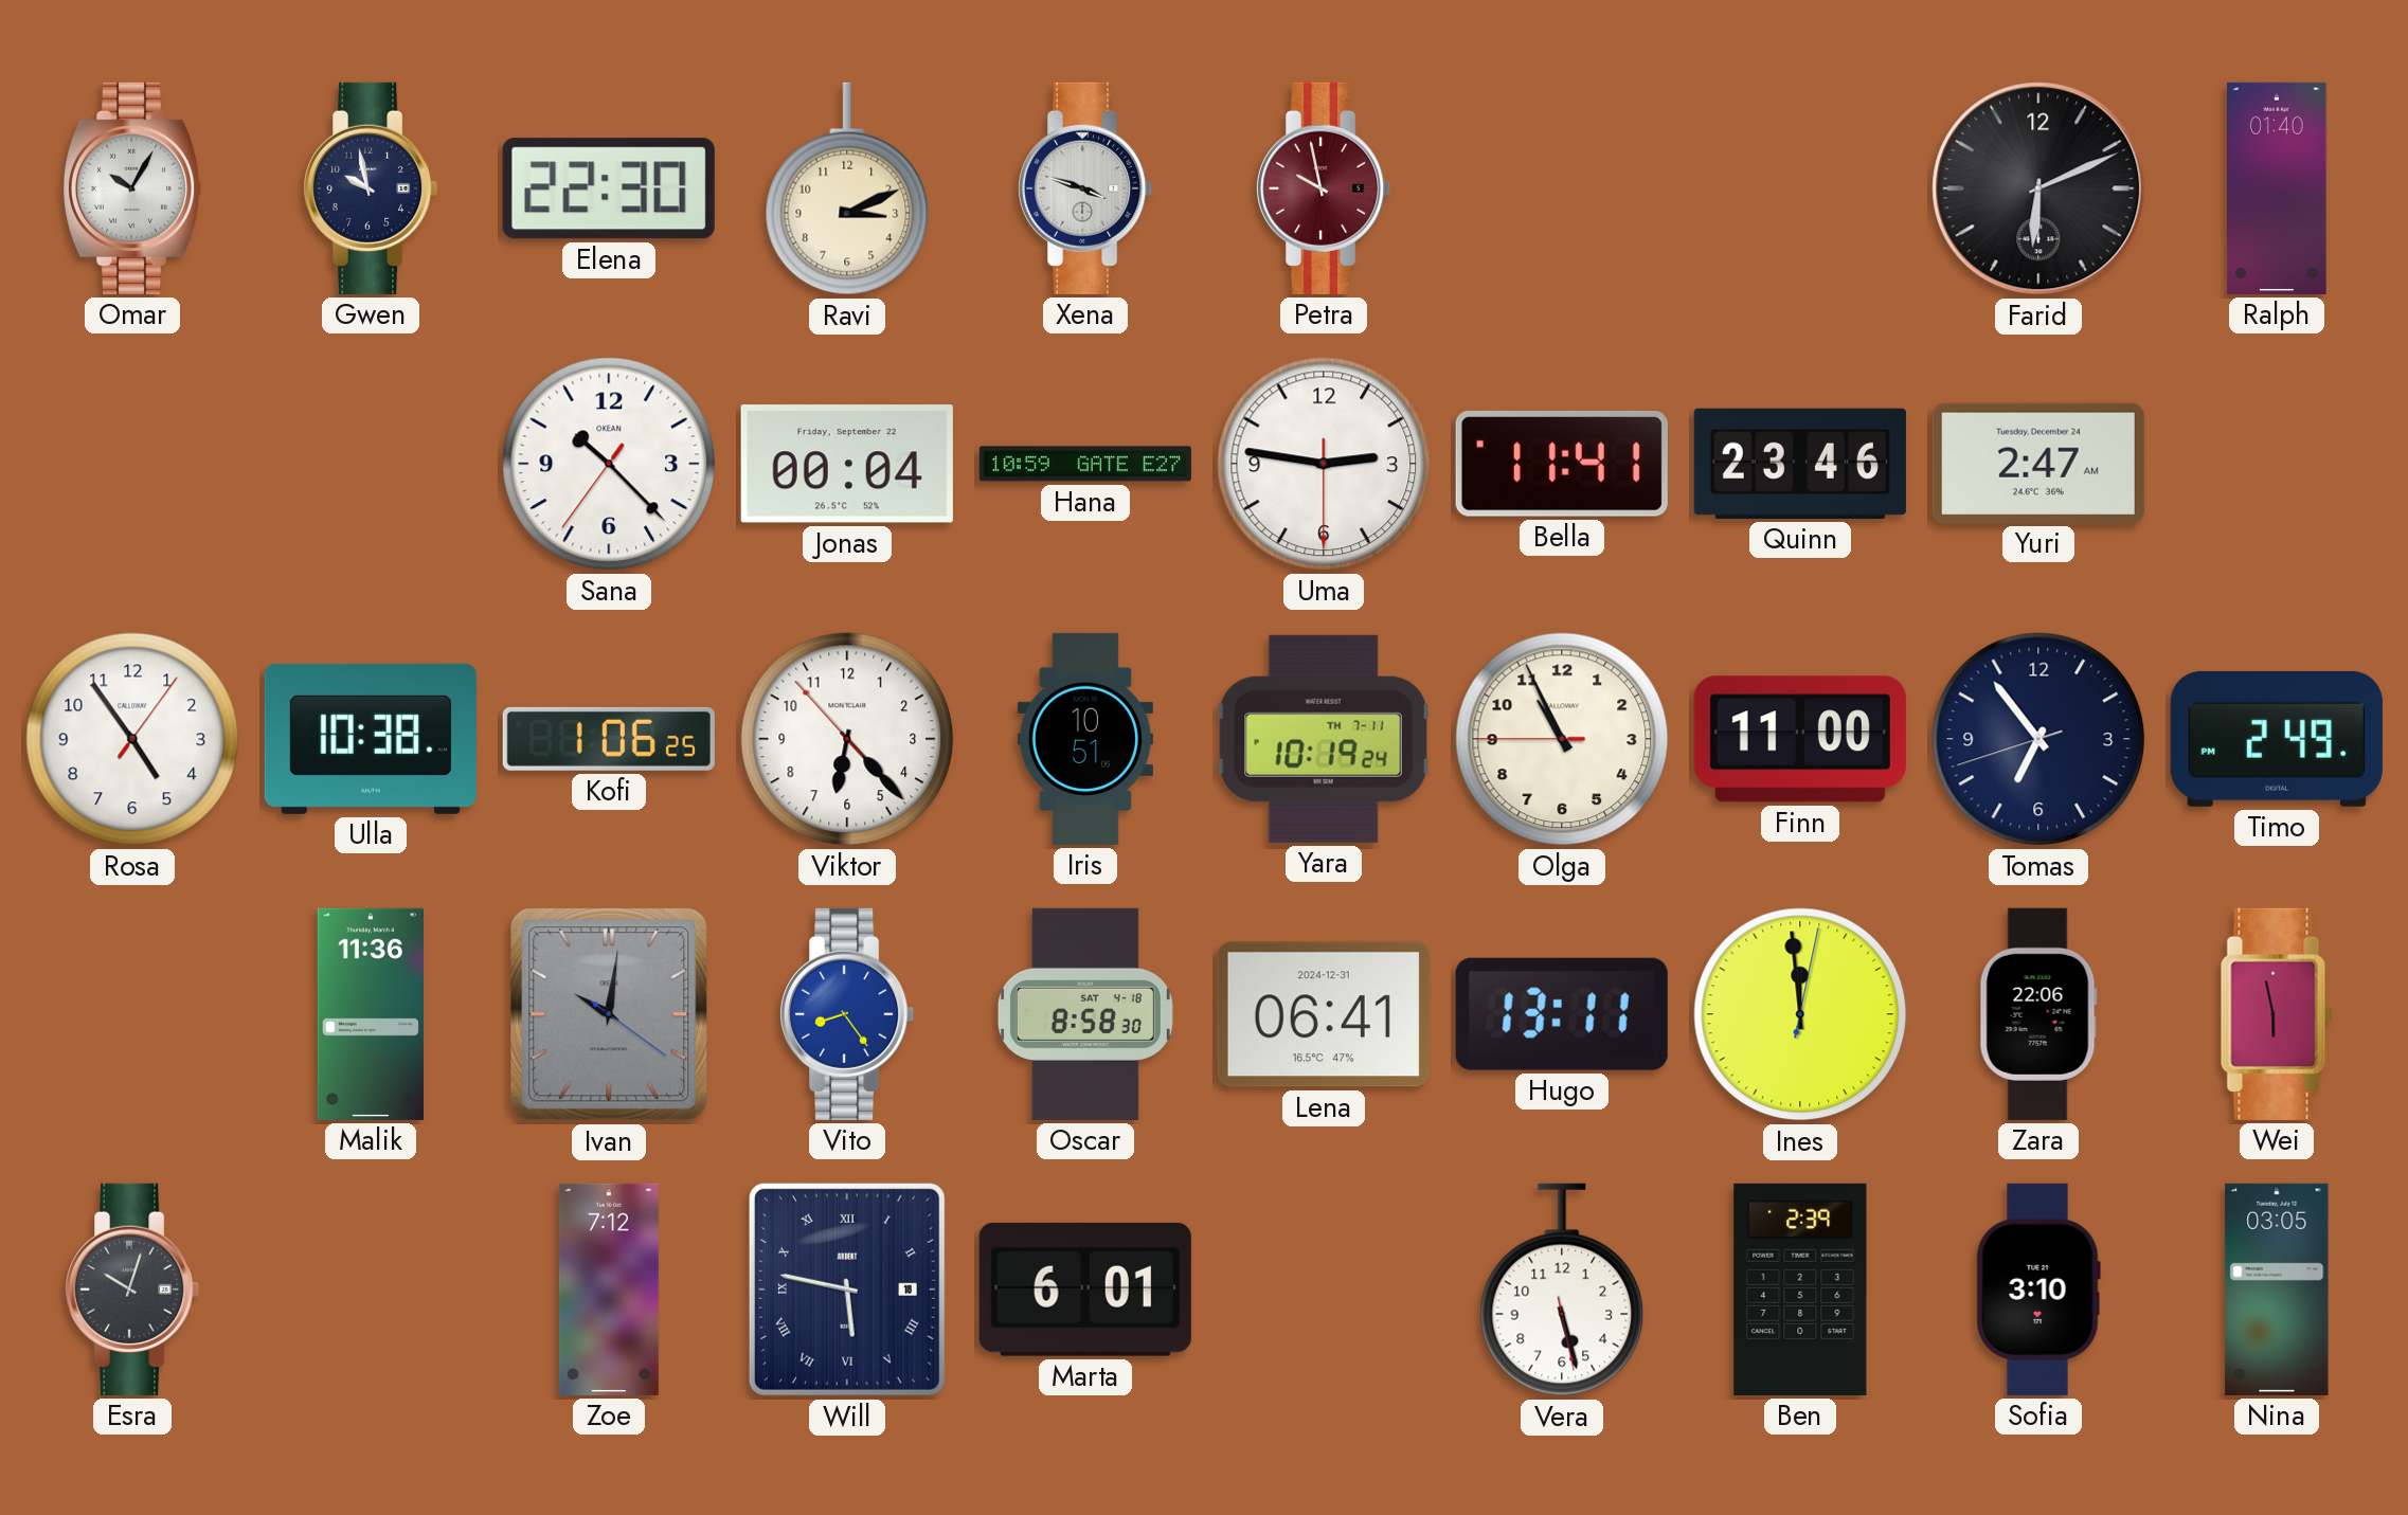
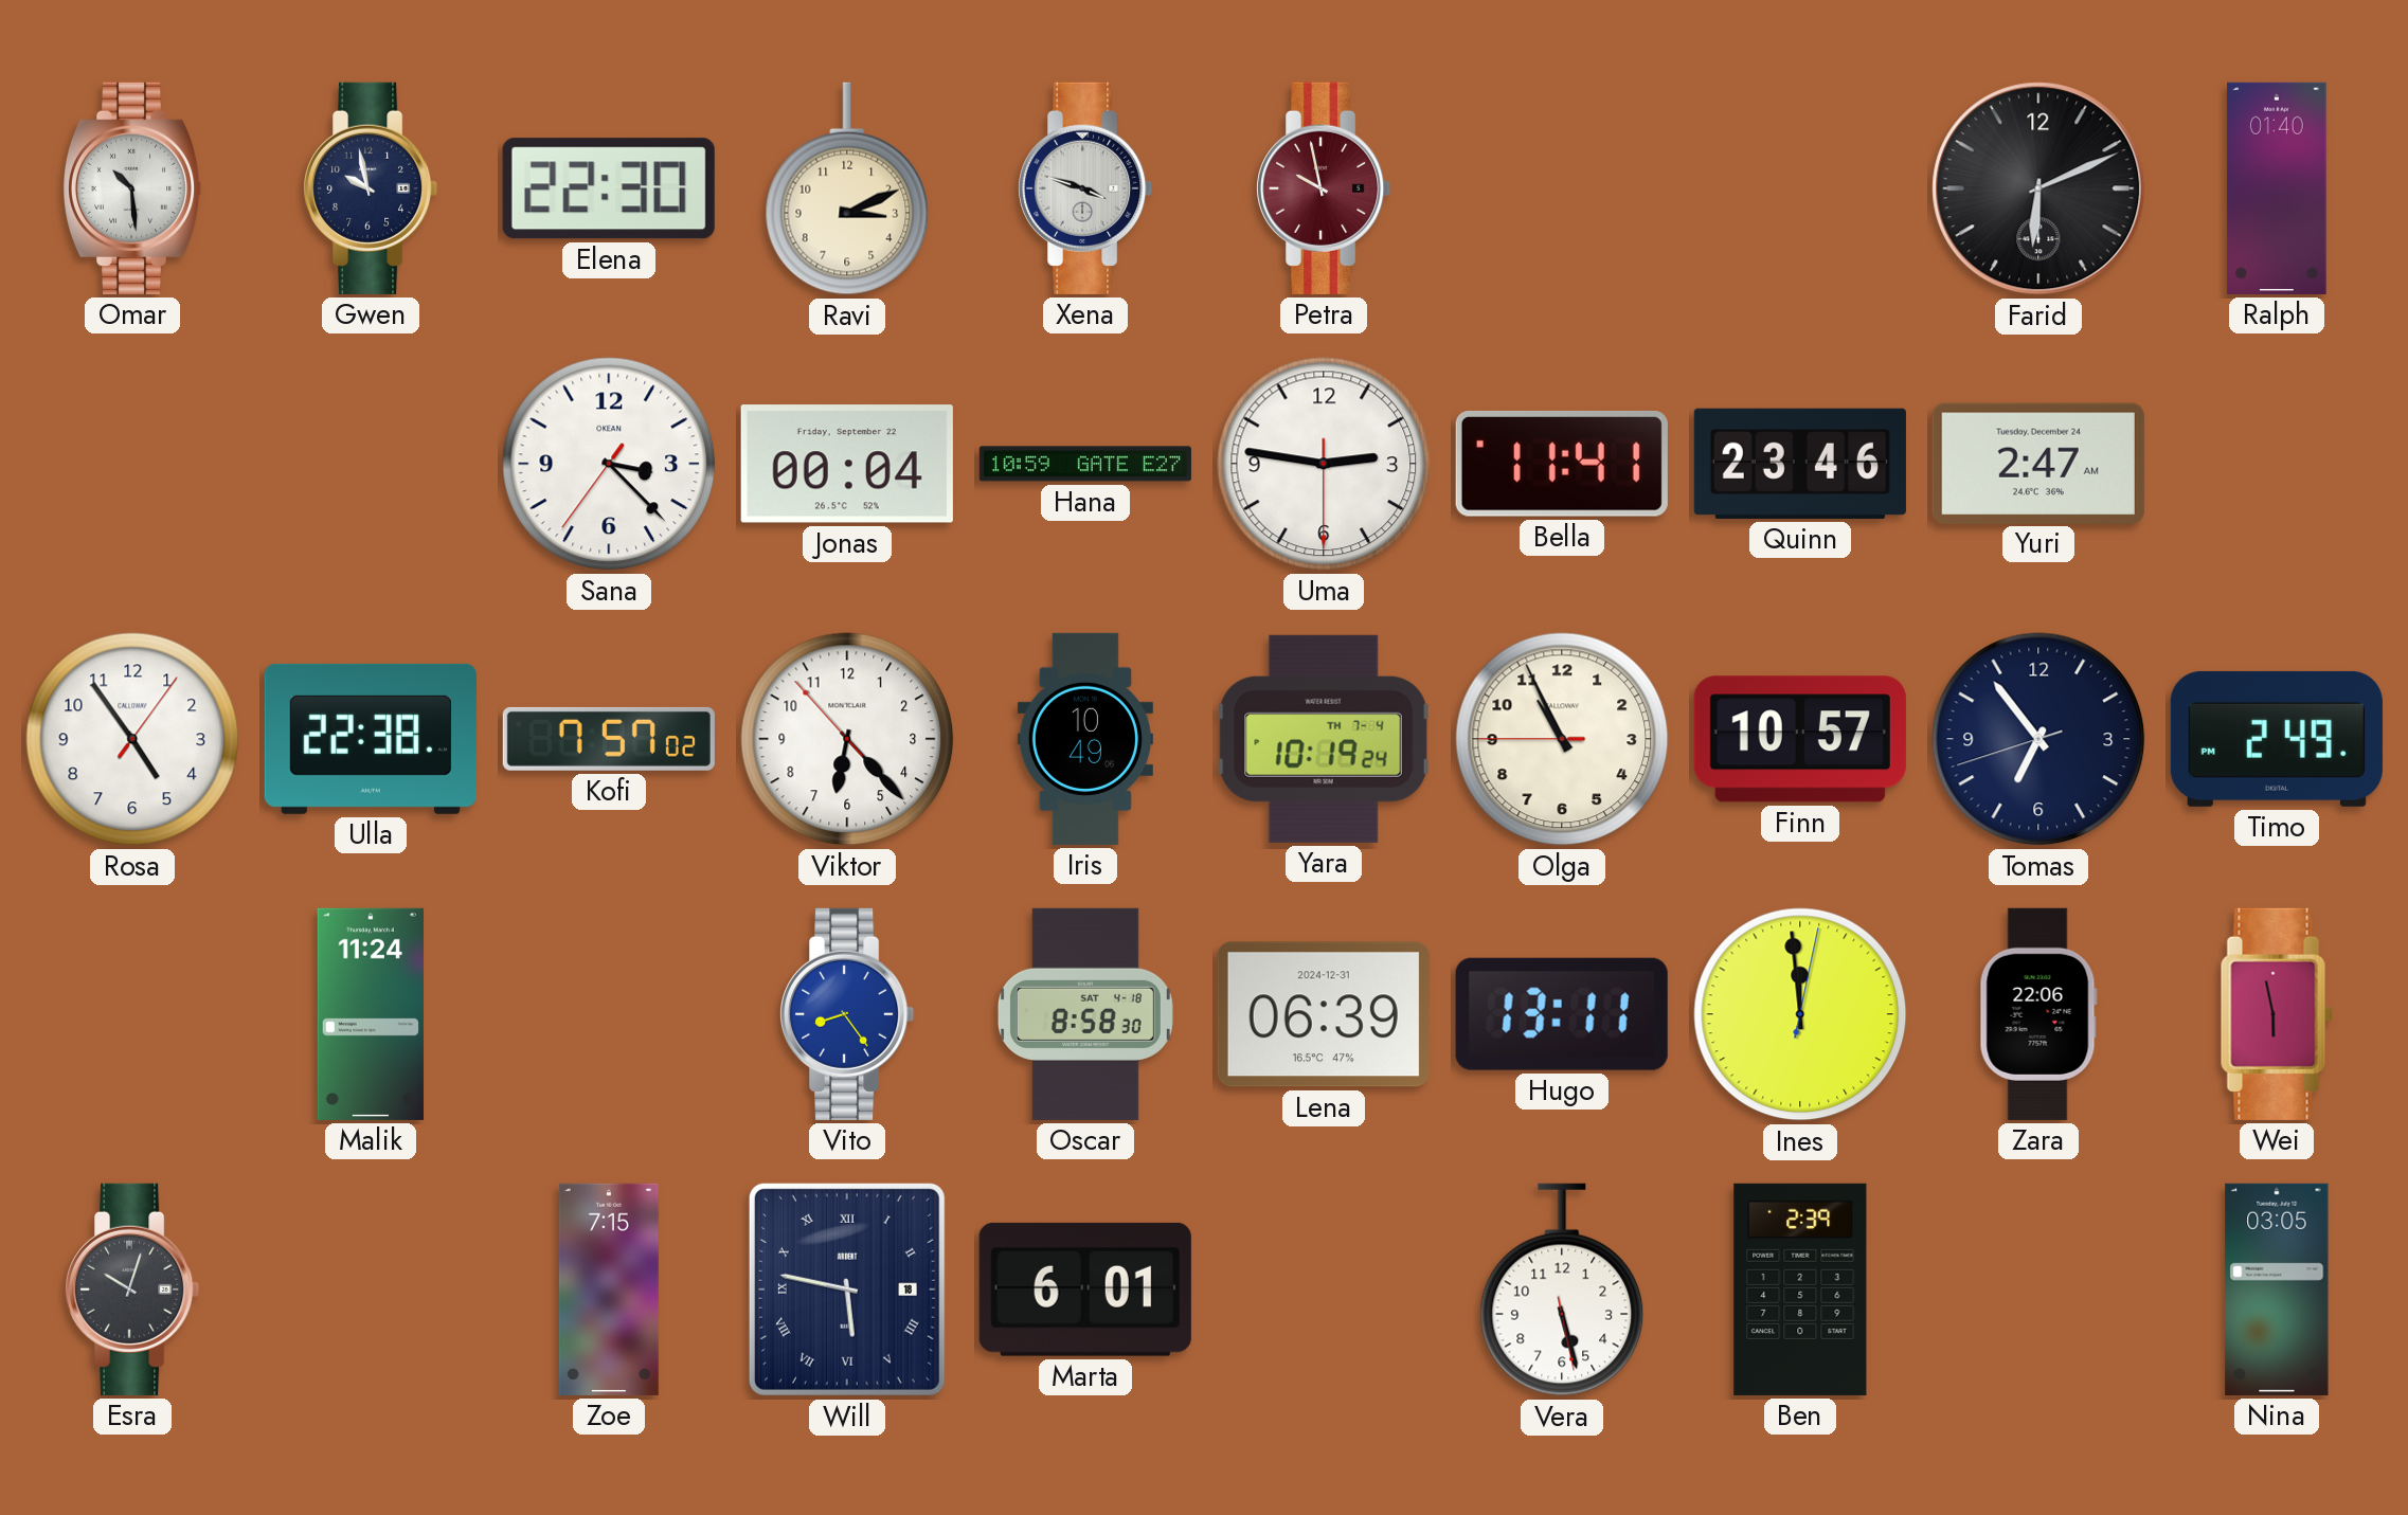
Omar: 10:05 -> 10:29 (132, 188)
Sana: 10:22 -> 3:22 (609, 464)
Ulla: 10:38 -> 22:38 (371, 739)
Kofi: 1:06 -> 7:57 (609, 739)
Iris: 10:51 -> 10:49 (1085, 739)
Yara date: TH 7-11 -> TH 7-4 (1324, 739)
Finn: 11:00 -> 10:57 (1800, 739)
Malik: 11:36 -> 11:24 (371, 1014)
Ivan: 10:01 -> none (609, 1014)
Lena: 06:41 -> 06:39 (1324, 1014)
Zoe: 7:12 -> 7:15 (609, 1289)
Sofia: 3:10 -> none (2038, 1289)
